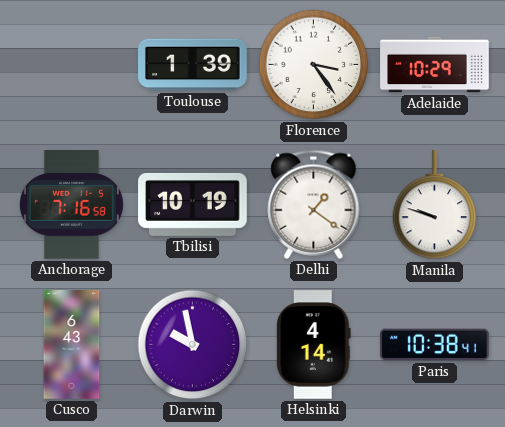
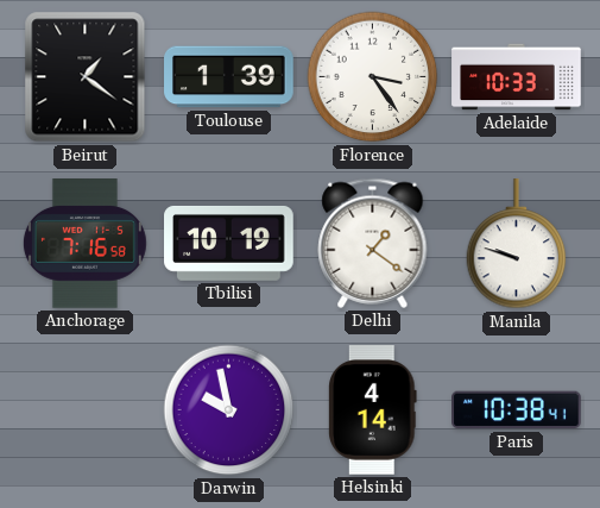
Beirut: none -> 1:21 (86, 77)
Adelaide: 10:29 -> 10:33 (517, 77)
Cusco: 6:43 -> none (72, 345)
